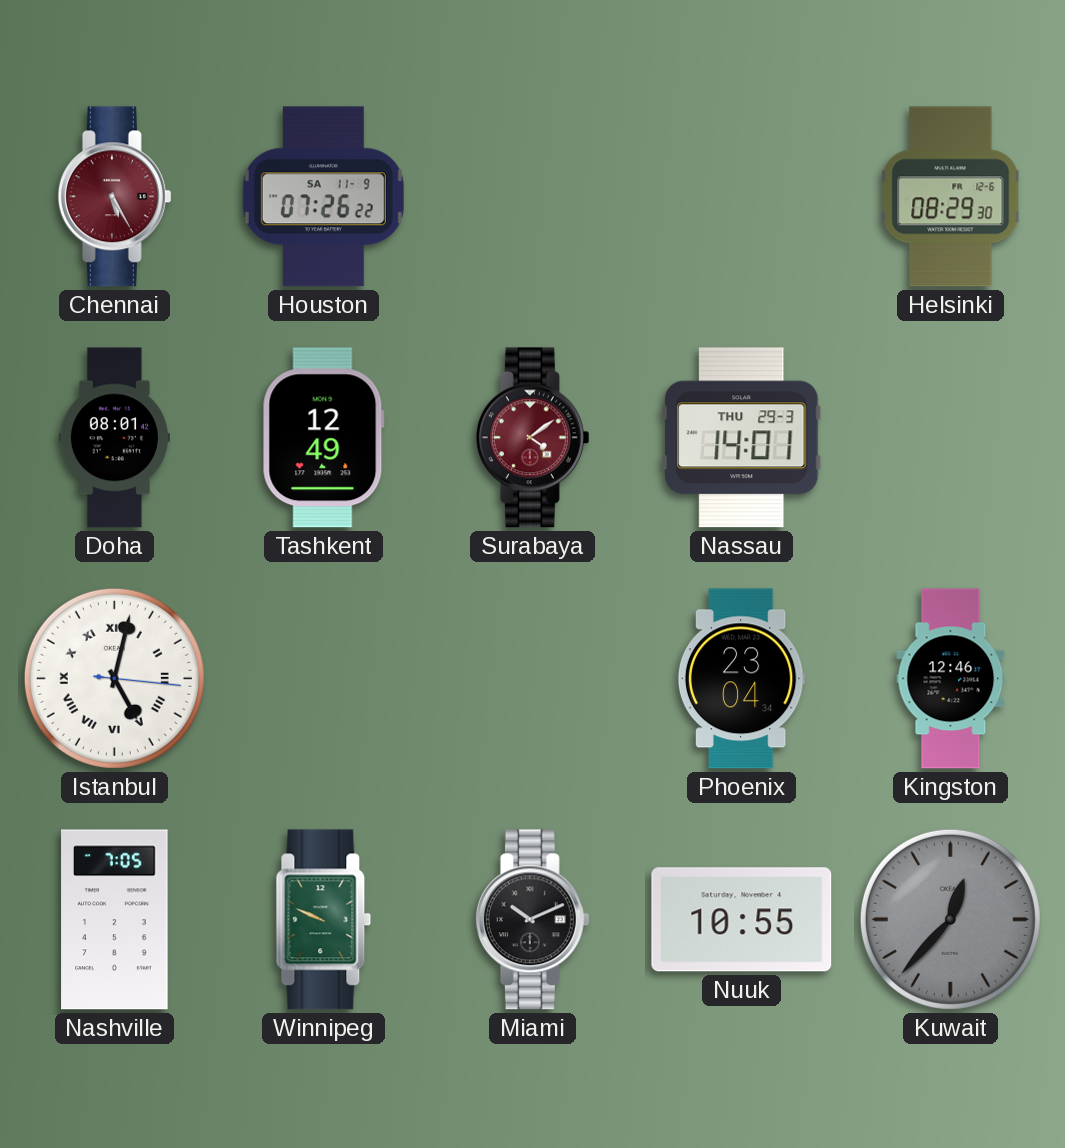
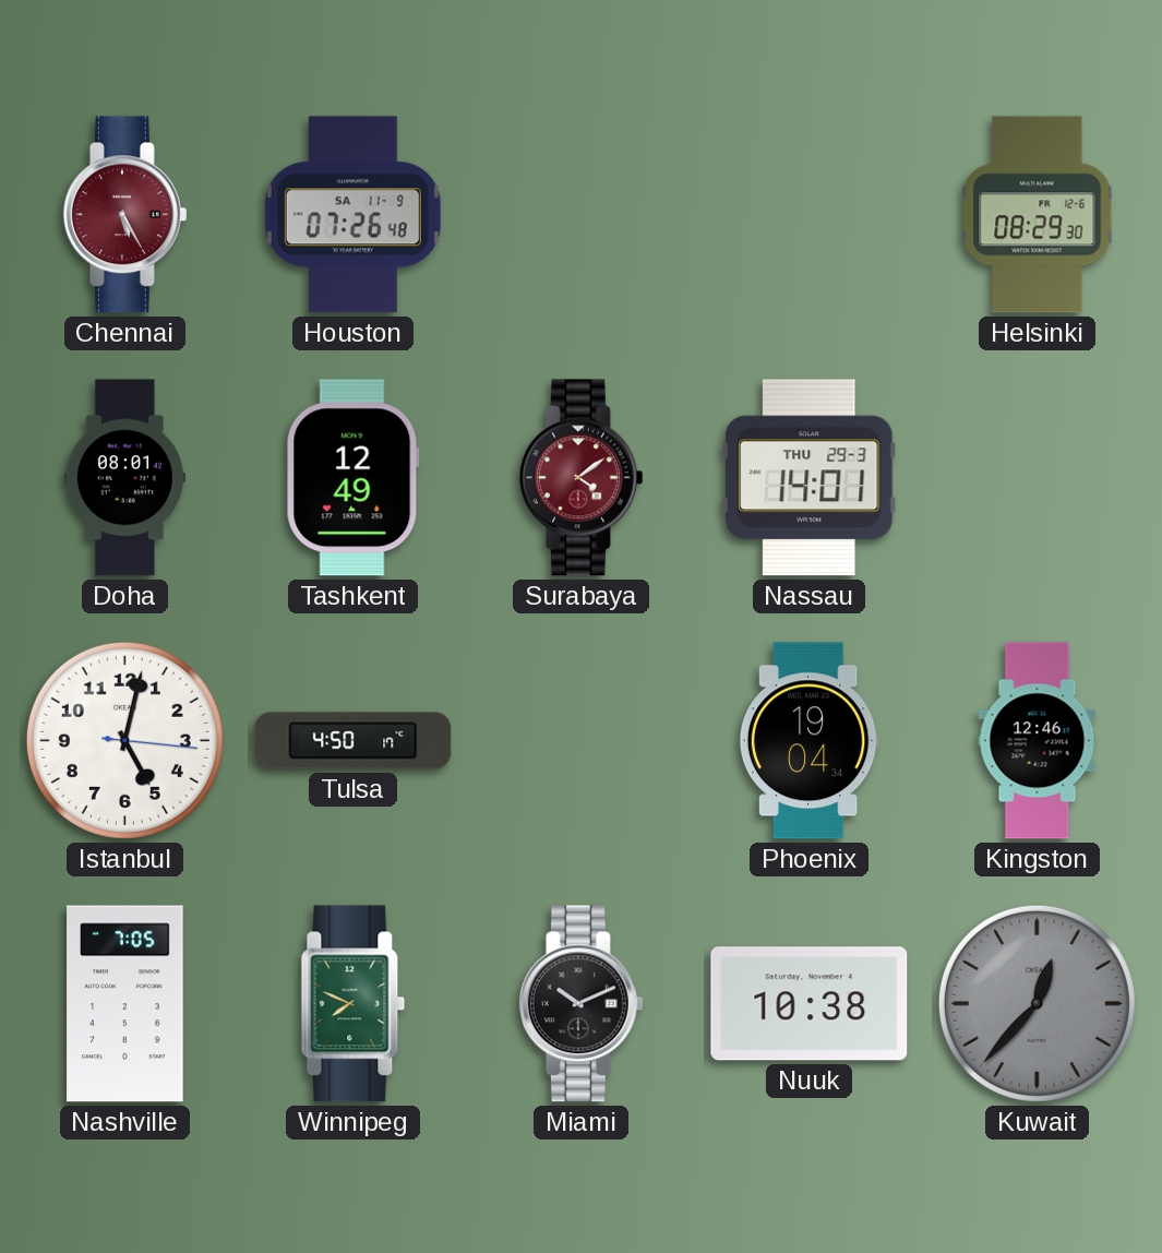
Houston: 07:26:22 -> 07:26:48 (352, 215)
Istanbul numerals: Roman -> Arabic (124, 740)
Tulsa: none -> 4:50 (354, 741)
Phoenix: 23:04 -> 19:04 (808, 741)
Winnipeg: 9:49 -> 7:49 (354, 1004)
Nuuk: 10:55 -> 10:38 (810, 1004)
